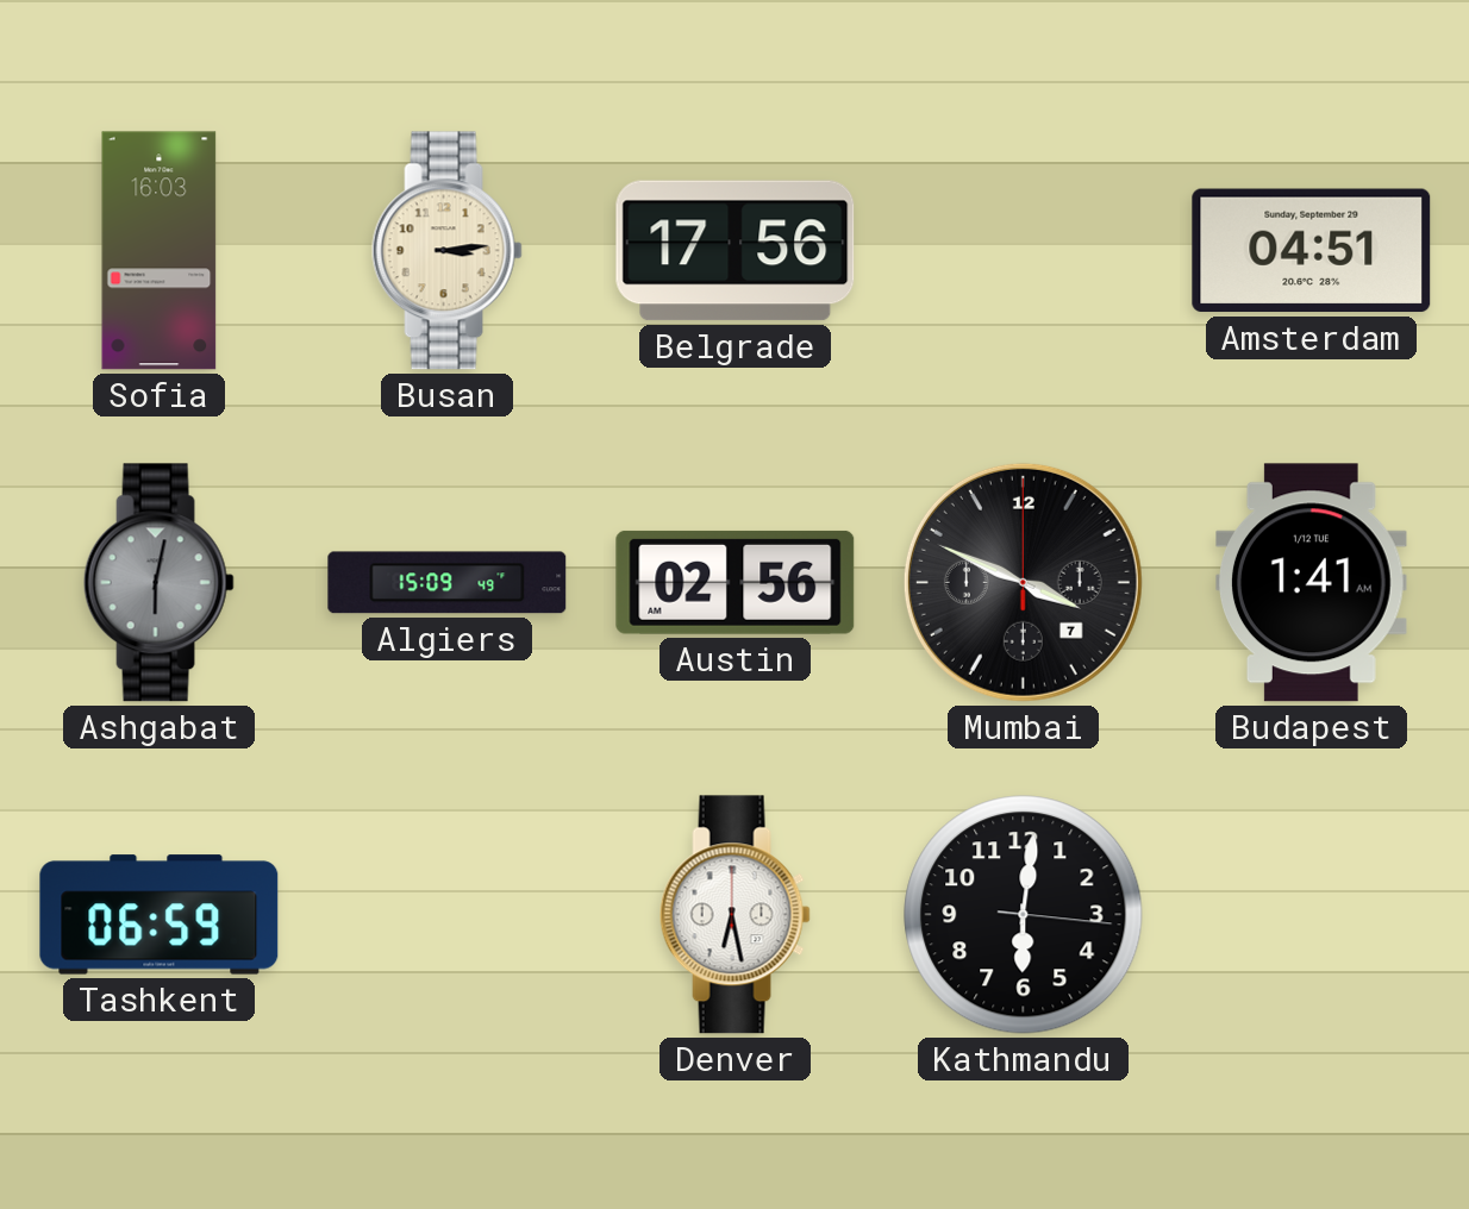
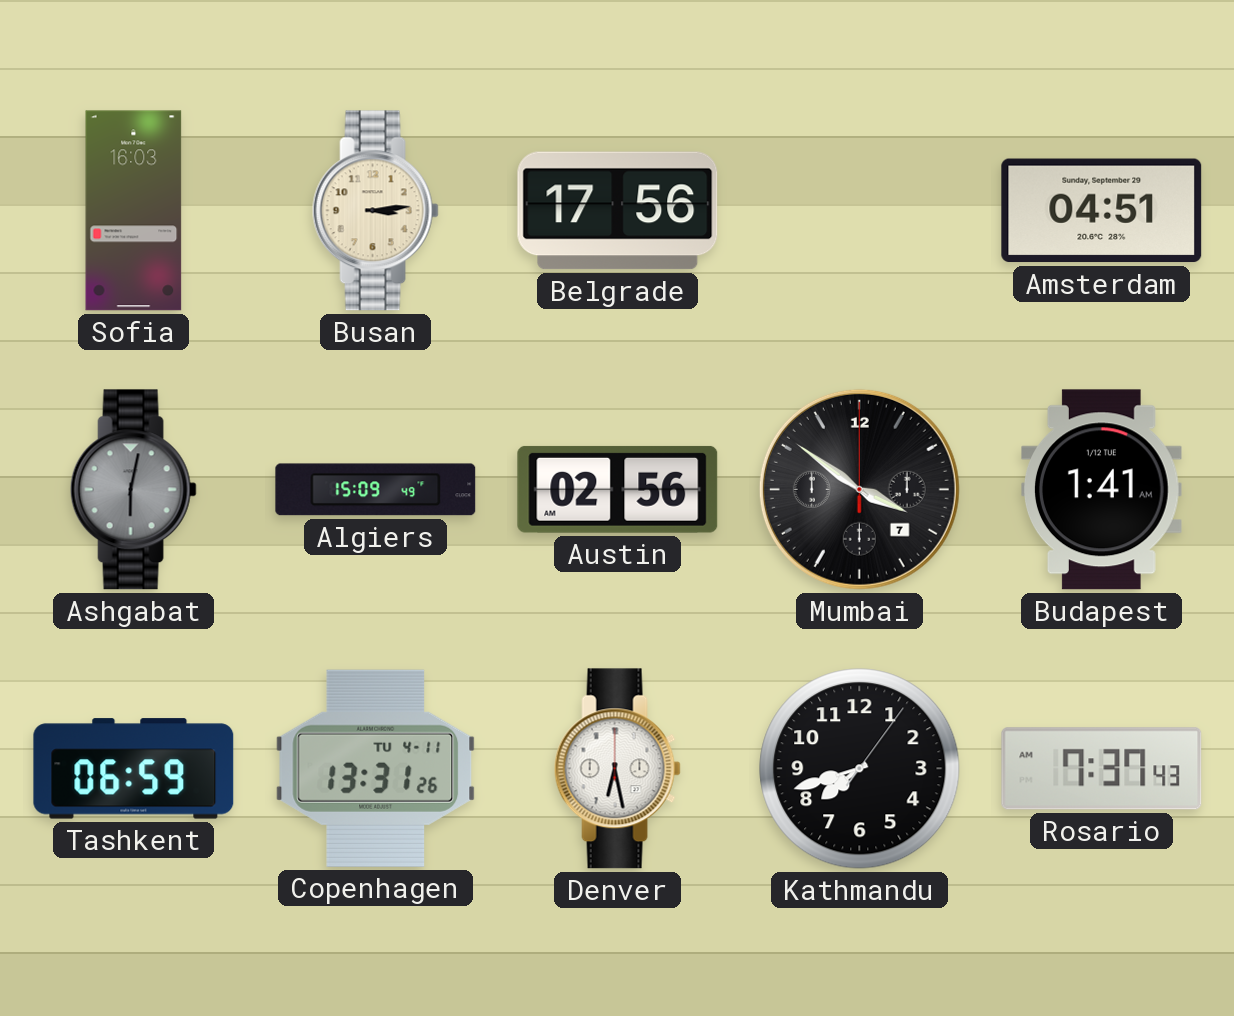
Mumbai: 3:49 -> 3:51 (859, 489)
Copenhagen: none -> 13:31 (376, 768)
Kathmandu: 6:01 -> 7:42 (860, 769)
Rosario: none -> 7:37 (1102, 769)
